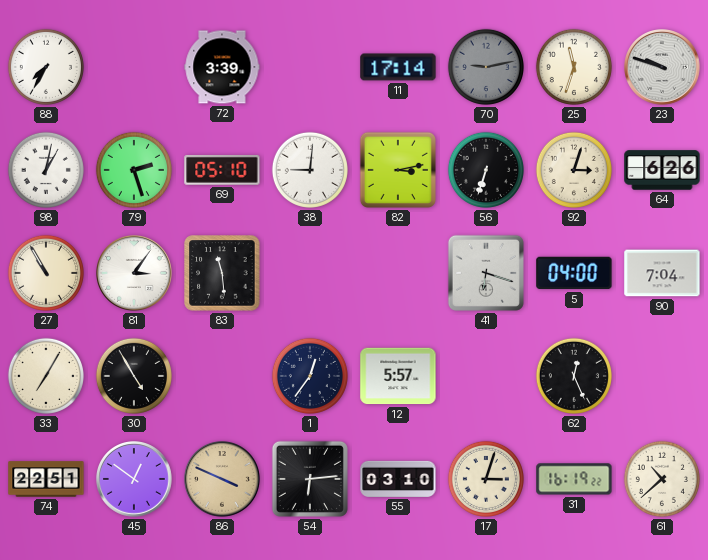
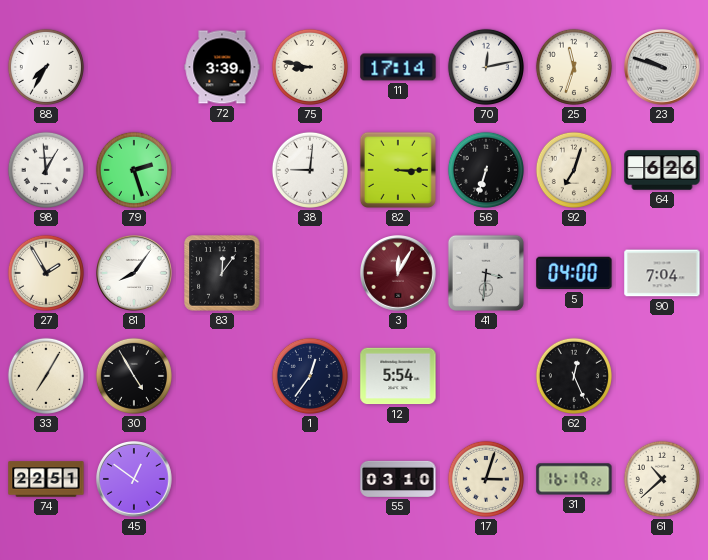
75: none -> 8:47 (310, 67)
70: 9:13 -> 12:13 (486, 67)
70 dial: grey -> white (486, 67)
98: 1:02 -> 12:59 (46, 170)
69: 05:10 -> none (222, 170)
82: 3:13 -> 3:15 (398, 170)
92: 3:03 -> 7:03 (574, 170)
27: 10:55 -> 1:55 (46, 273)
81: 3:06 -> 8:06 (135, 274)
83: 11:29 -> 12:06 (222, 273)
3: none -> 12:05 (399, 274)
41: 6:18 -> 3:31 (486, 273)
12: 5:57 -> 5:54 (398, 376)
86: 3:49 -> none (223, 480)
54: 6:14 -> none (310, 479)
